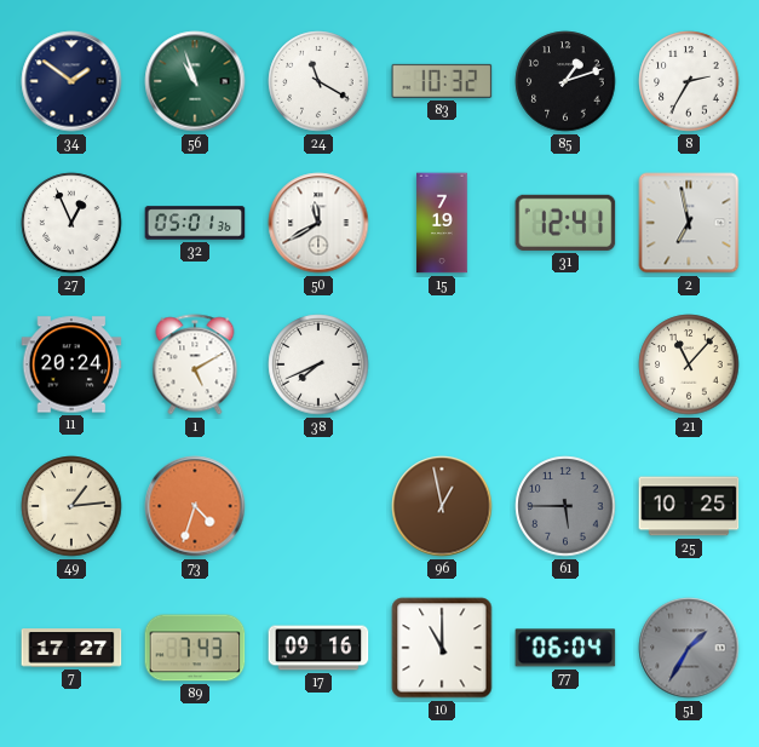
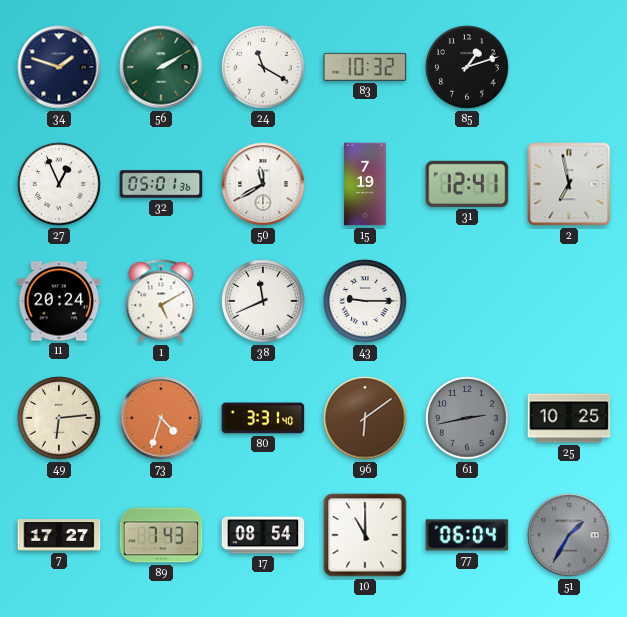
34: 1:51 -> 1:48 (59, 67)
56: 10:57 -> 2:10 (161, 67)
8: 2:35 -> none (689, 81)
38: 7:41 -> 11:41 (263, 301)
43: none -> 9:15 (365, 301)
21: 11:07 -> none (689, 364)
49: 1:14 -> 6:14 (59, 418)
80: none -> 3:31 (263, 418)
96: 12:58 -> 6:09 (365, 418)
61: 5:45 -> 2:43 (467, 418)
17: 09:16 -> 08:54 (263, 535)
